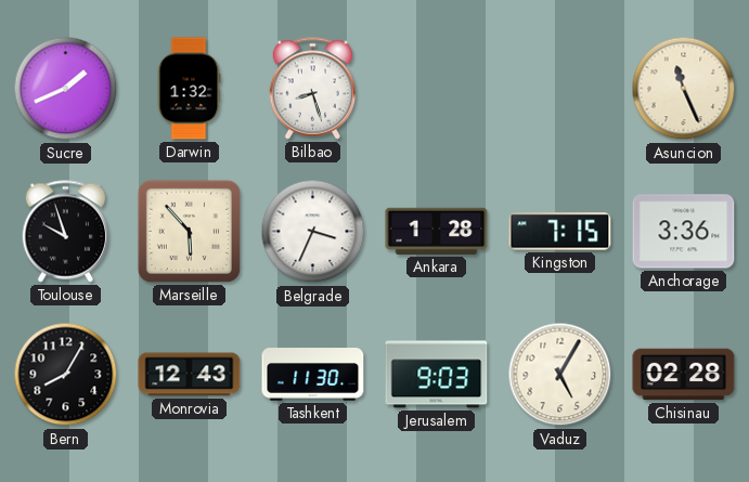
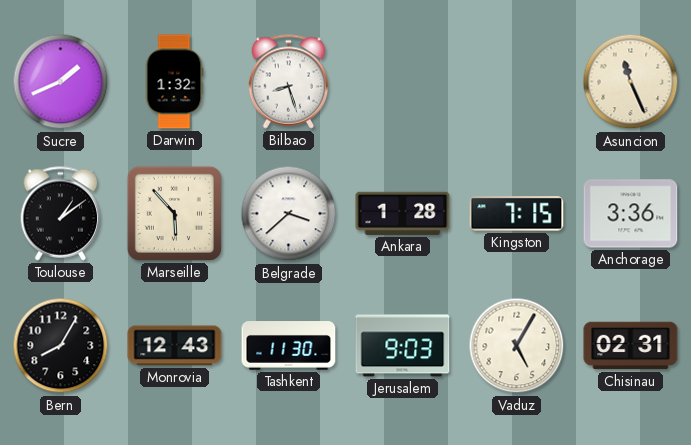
Toulouse: 9:57 -> 1:09 (61, 214)
Belgrade: 3:34 -> 3:38 (289, 214)
Chisinau: 02:28 -> 02:31 (631, 346)
